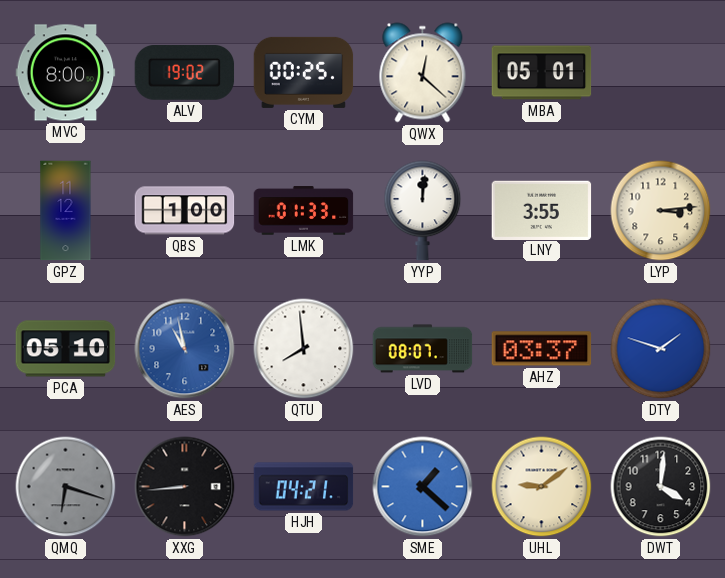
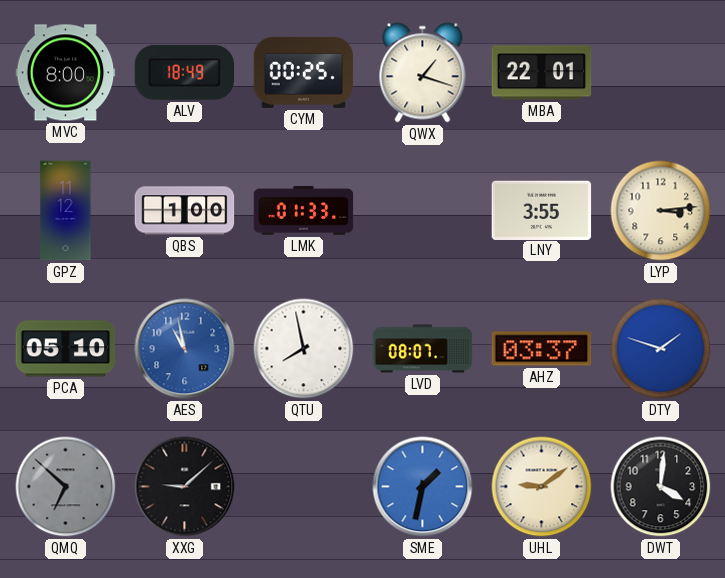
ALV: 19:02 -> 18:49 (185, 72)
QWX: 12:22 -> 1:18 (423, 73)
MBA: 05:01 -> 22:01 (542, 73)
YYP: 12:01 -> none (423, 211)
QTU: 7:59 -> 7:58 (304, 349)
QMQ: 6:18 -> 6:52 (66, 487)
XXG: 8:44 -> 9:08 (185, 487)
HJH: 04:21 -> none (304, 487)
SME: 1:22 -> 1:32 (423, 487)
